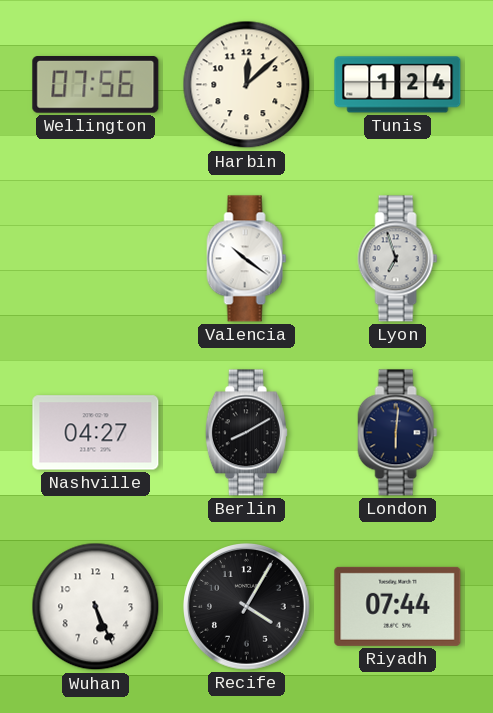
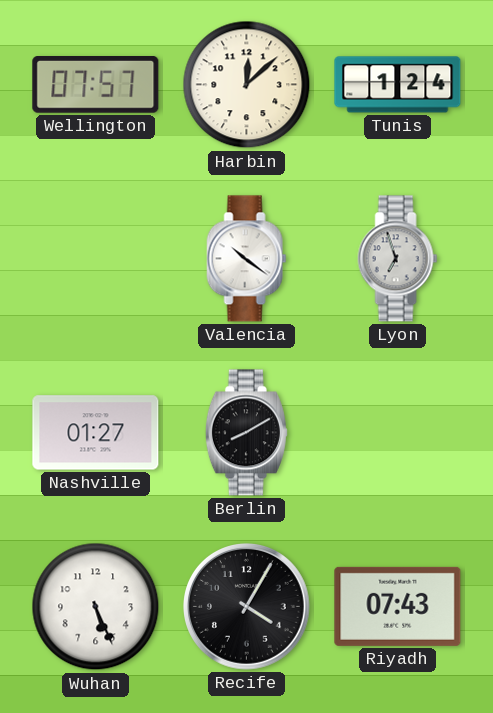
Wellington: 07:56 -> 07:57 (96, 85)
Nashville: 04:27 -> 01:27 (96, 433)
London: 6:01 -> none (398, 433)
Riyadh: 07:44 -> 07:43 (398, 606)
